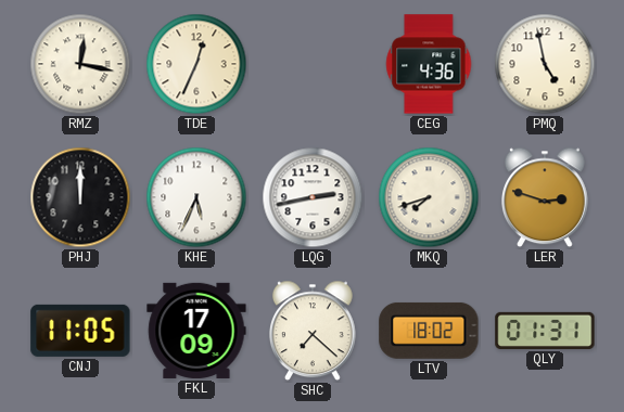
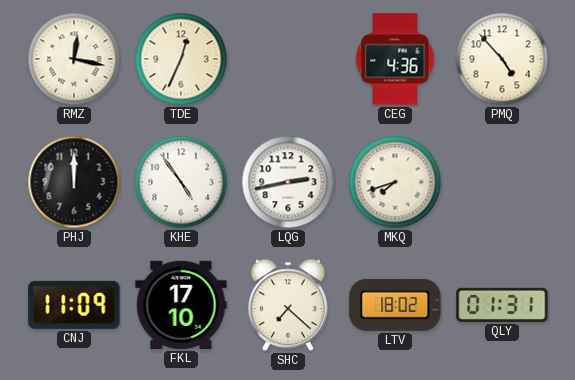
PMQ: 4:58 -> 4:53 (502, 59)
KHE: 5:34 -> 4:54 (181, 182)
LER: 2:48 -> none (545, 197)
CNJ: 11:05 -> 11:09 (74, 305)
FKL: 17:09 -> 17:10 (181, 305)
